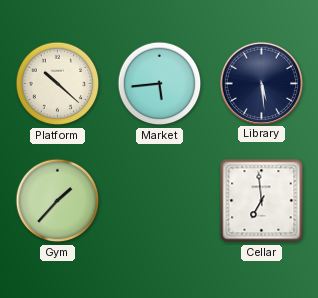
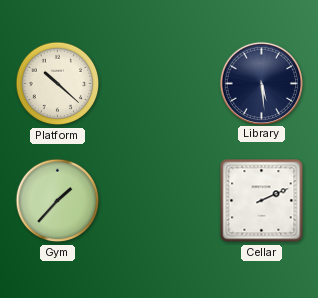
Market: 5:44 -> none (160, 84)
Cellar: 6:59 -> 2:11 (262, 201)
